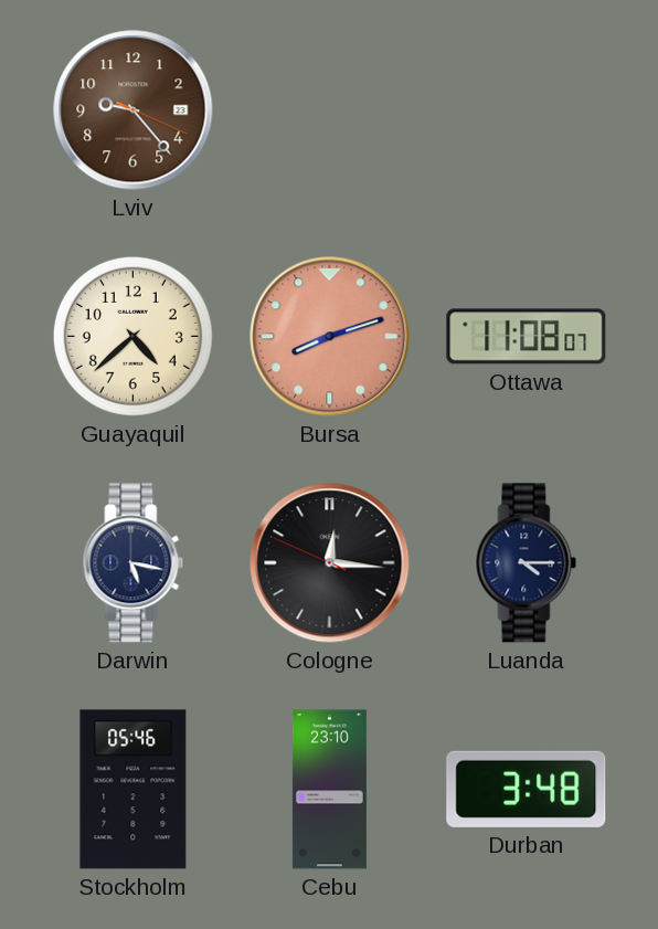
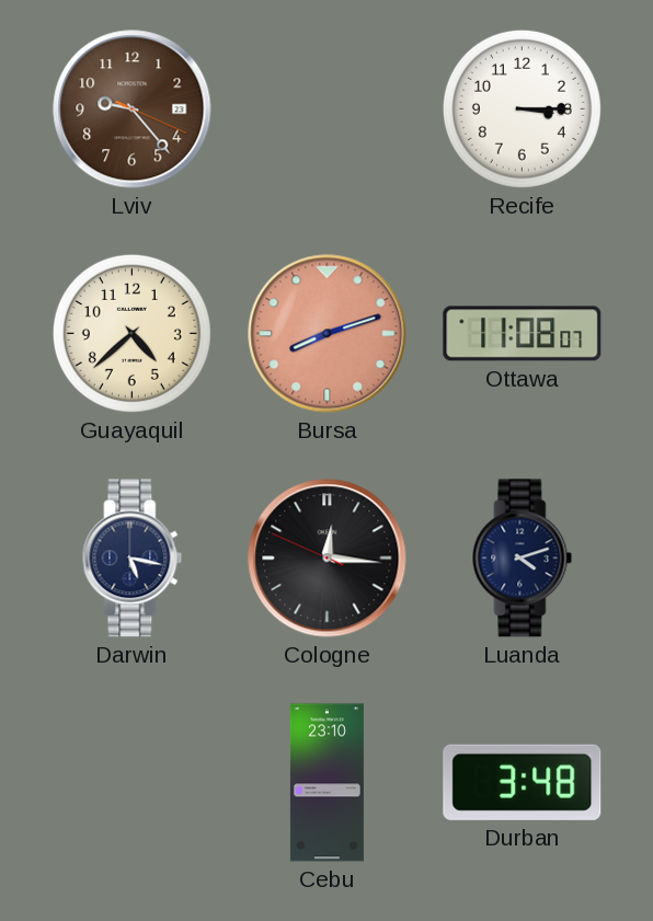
Recife: none -> 3:15 (522, 108)
Luanda: 4:15 -> 4:12 (523, 559)
Stockholm: 05:46 -> none (134, 790)
